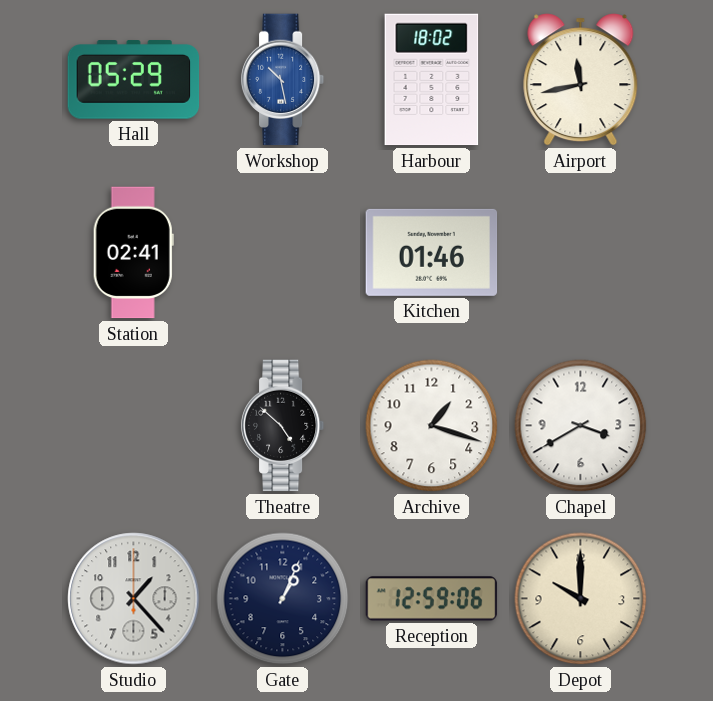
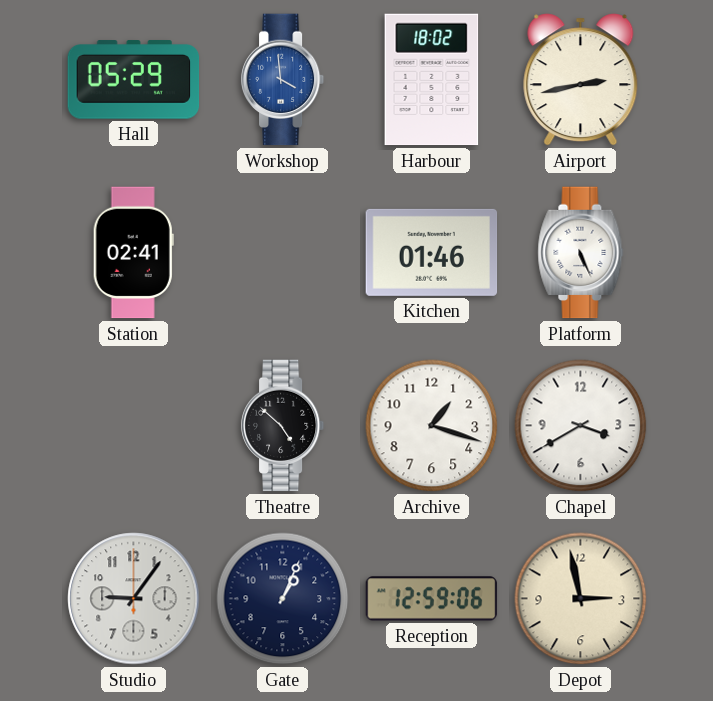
Workshop: 10:28 -> 3:59 (283, 80)
Airport: 11:43 -> 2:43 (581, 80)
Platform: none -> 5:26 (581, 253)
Studio: 1:23 -> 9:06 (134, 599)
Depot: 10:00 -> 2:58 (581, 599)
